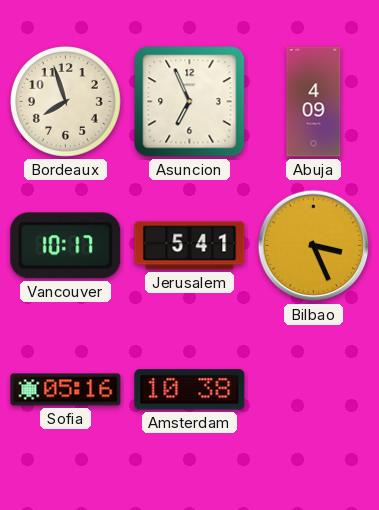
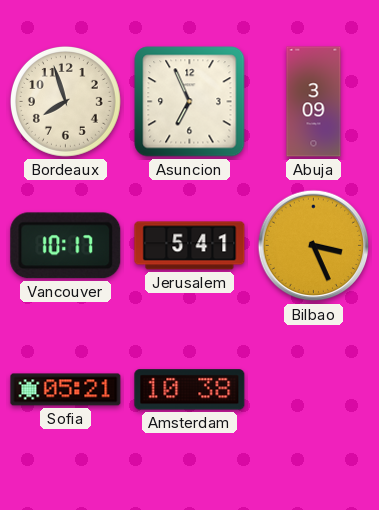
Abuja: 4:09 -> 3:09 (314, 102)
Sofia: 05:16 -> 05:21 (66, 390)
